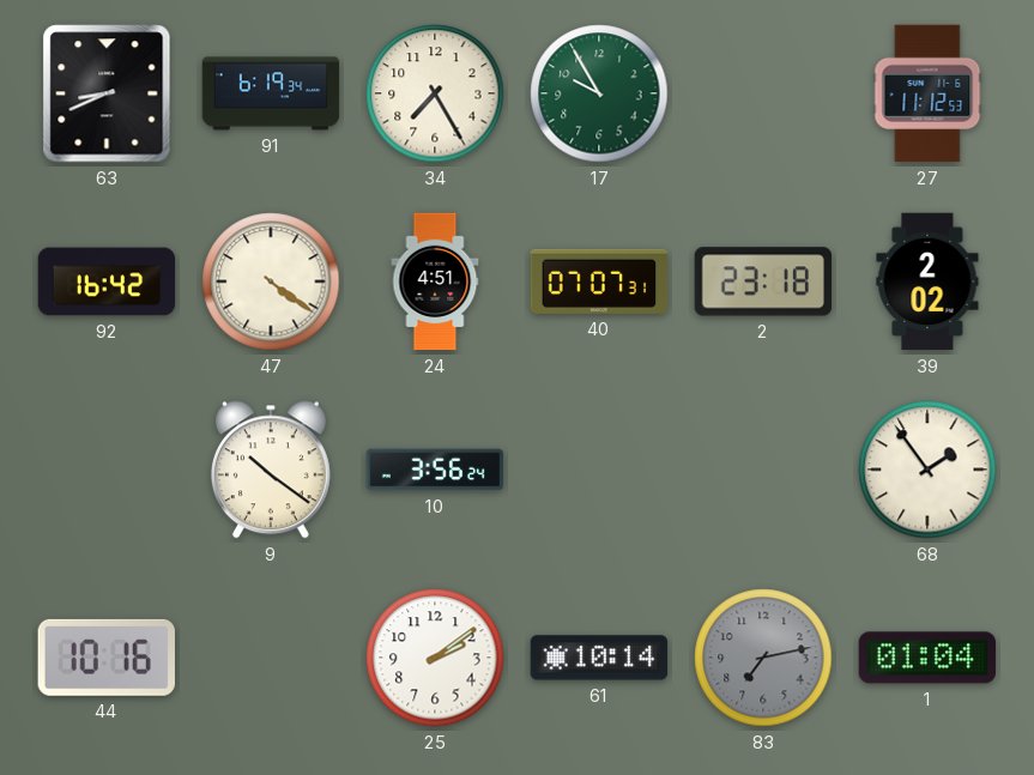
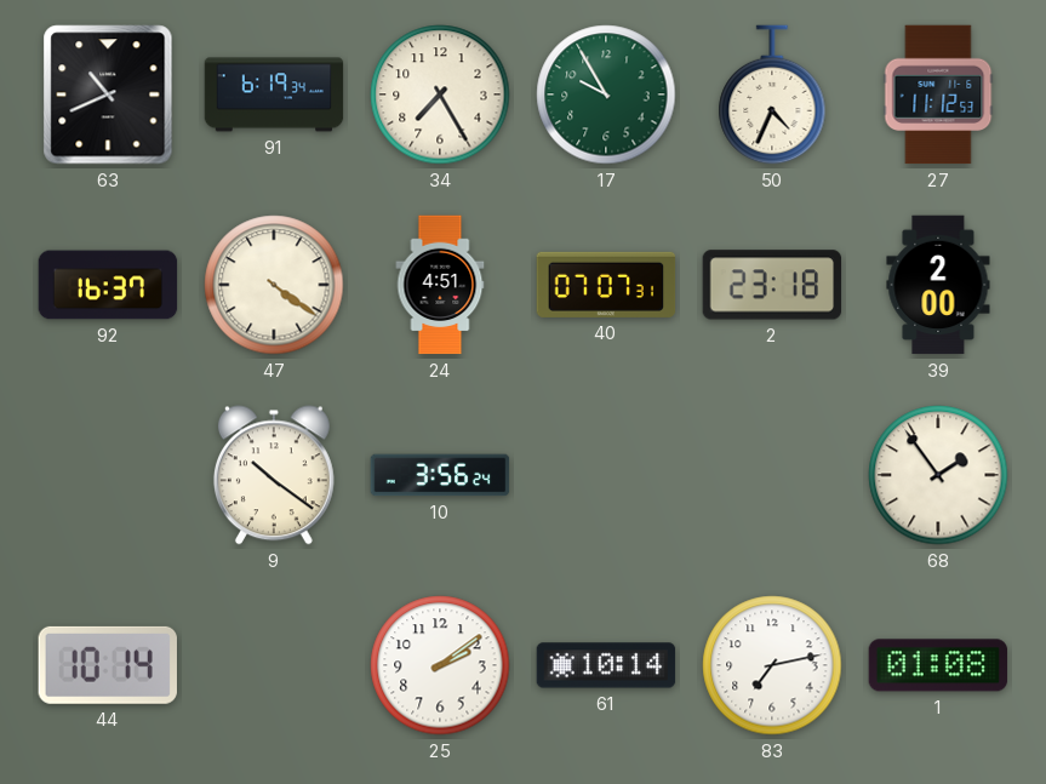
63: 8:41 -> 10:41 (108, 95)
50: none -> 4:34 (772, 95)
92: 16:42 -> 16:37 (108, 285)
39: 2:02 -> 2:00 (938, 285)
44: 10:16 -> 10:14 (108, 665)
83 dial: grey -> white (772, 665)
1: 01:04 -> 01:08 (938, 665)
